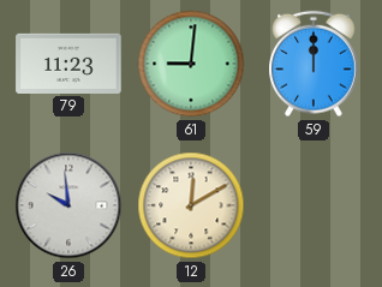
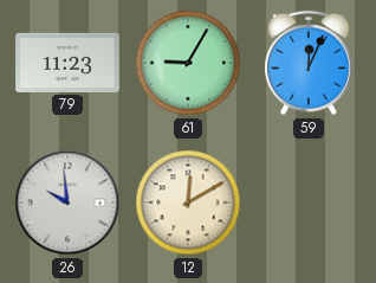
61: 9:01 -> 9:05 (188, 63)
59: 12:00 -> 12:04 (310, 63)
